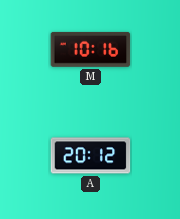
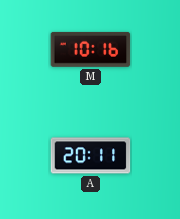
A: 20:12 -> 20:11 (91, 156)
